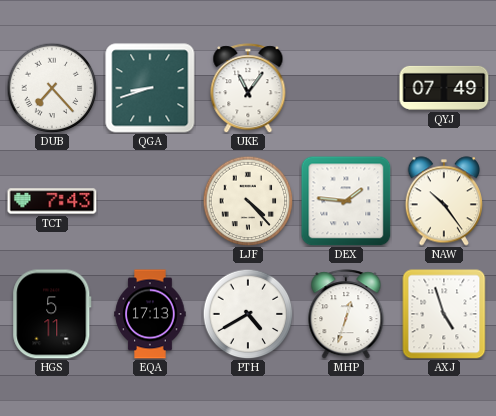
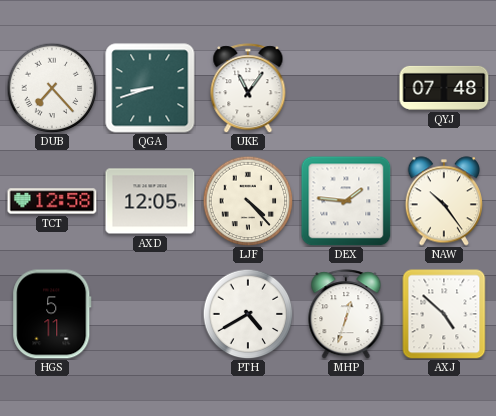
QYJ: 07:49 -> 07:48 (444, 88)
TCT: 7:43 -> 12:58 (52, 201)
AXD: none -> 12:05 (150, 201)
EQA: 17:13 -> none (150, 314)
AXJ: 4:57 -> 4:52 (444, 314)
